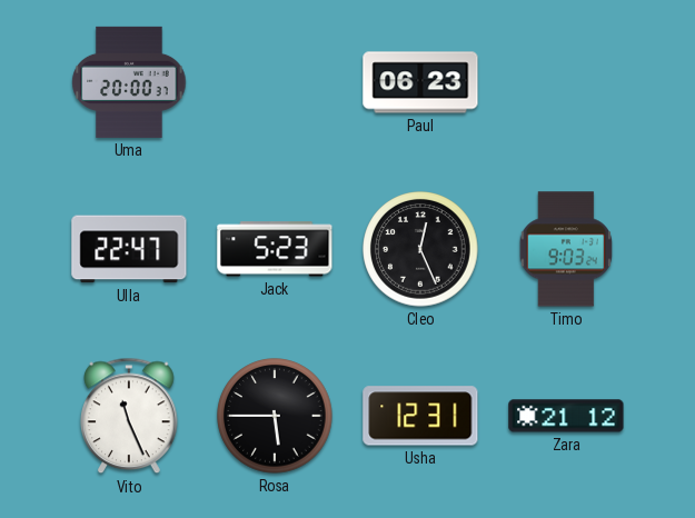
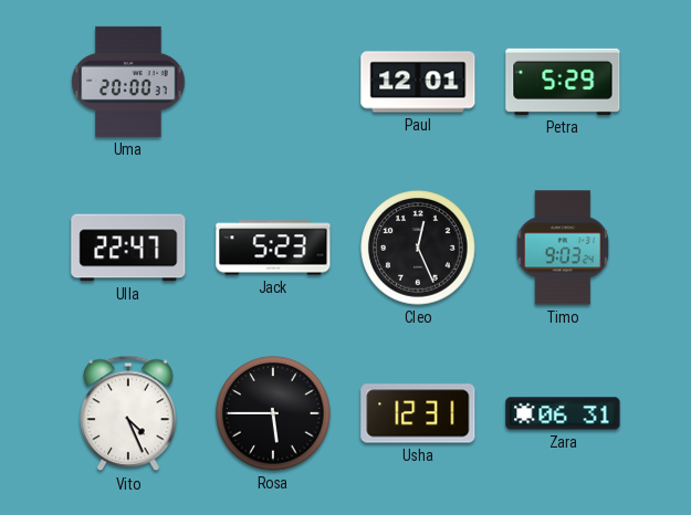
Paul: 06:23 -> 12:01 (418, 82)
Petra: none -> 5:29 (563, 82)
Vito: 11:26 -> 4:26 (128, 413)
Zara: 21:12 -> 06:31 (563, 413)
